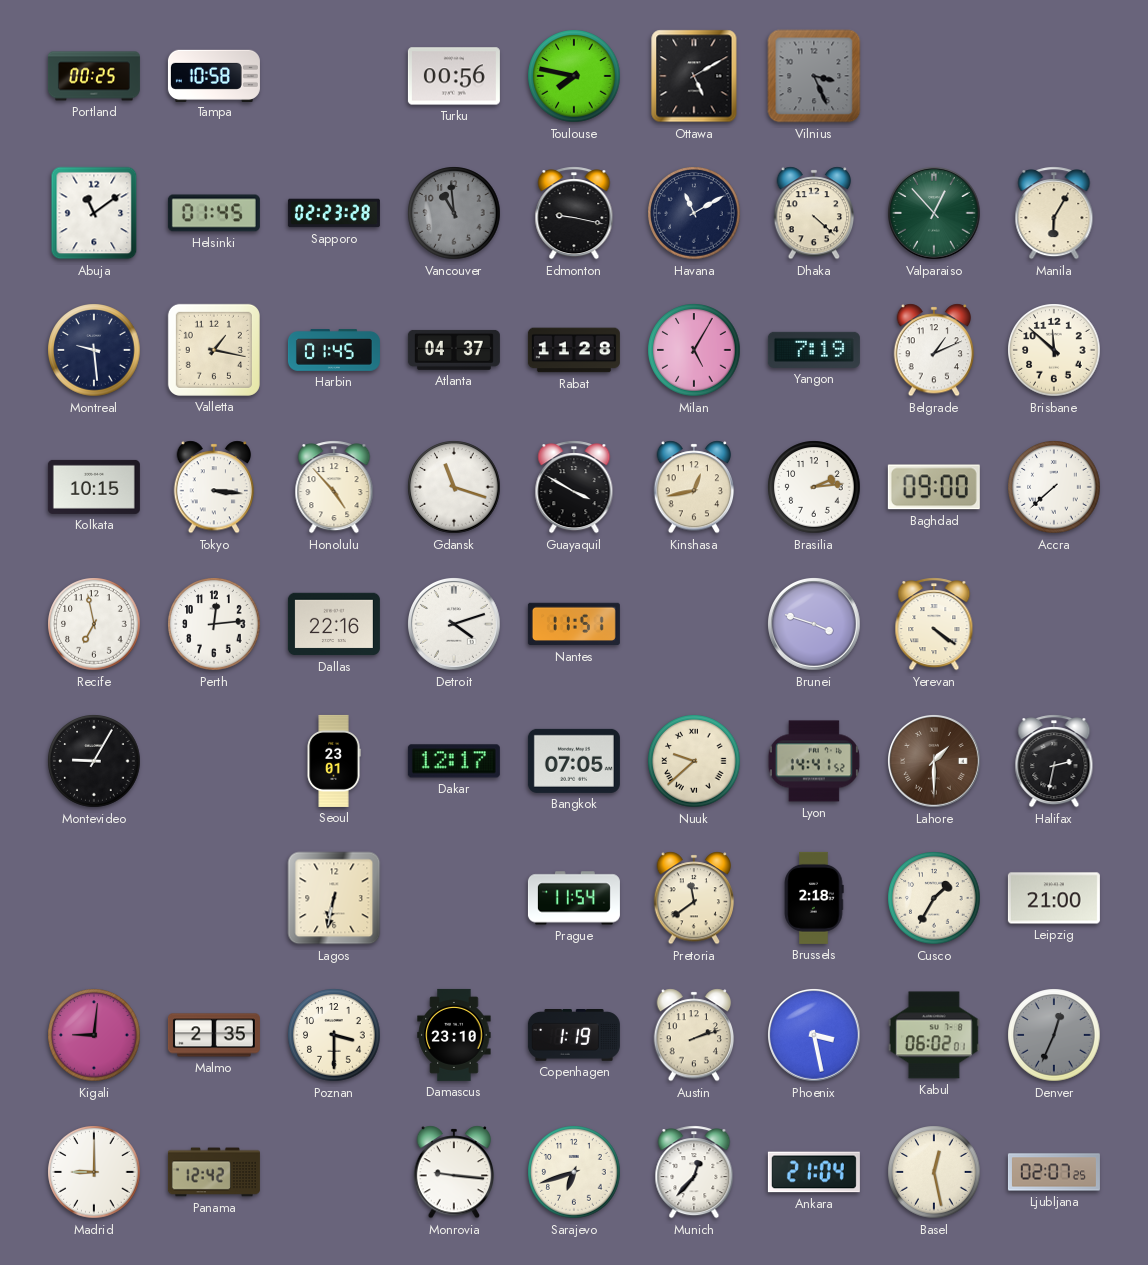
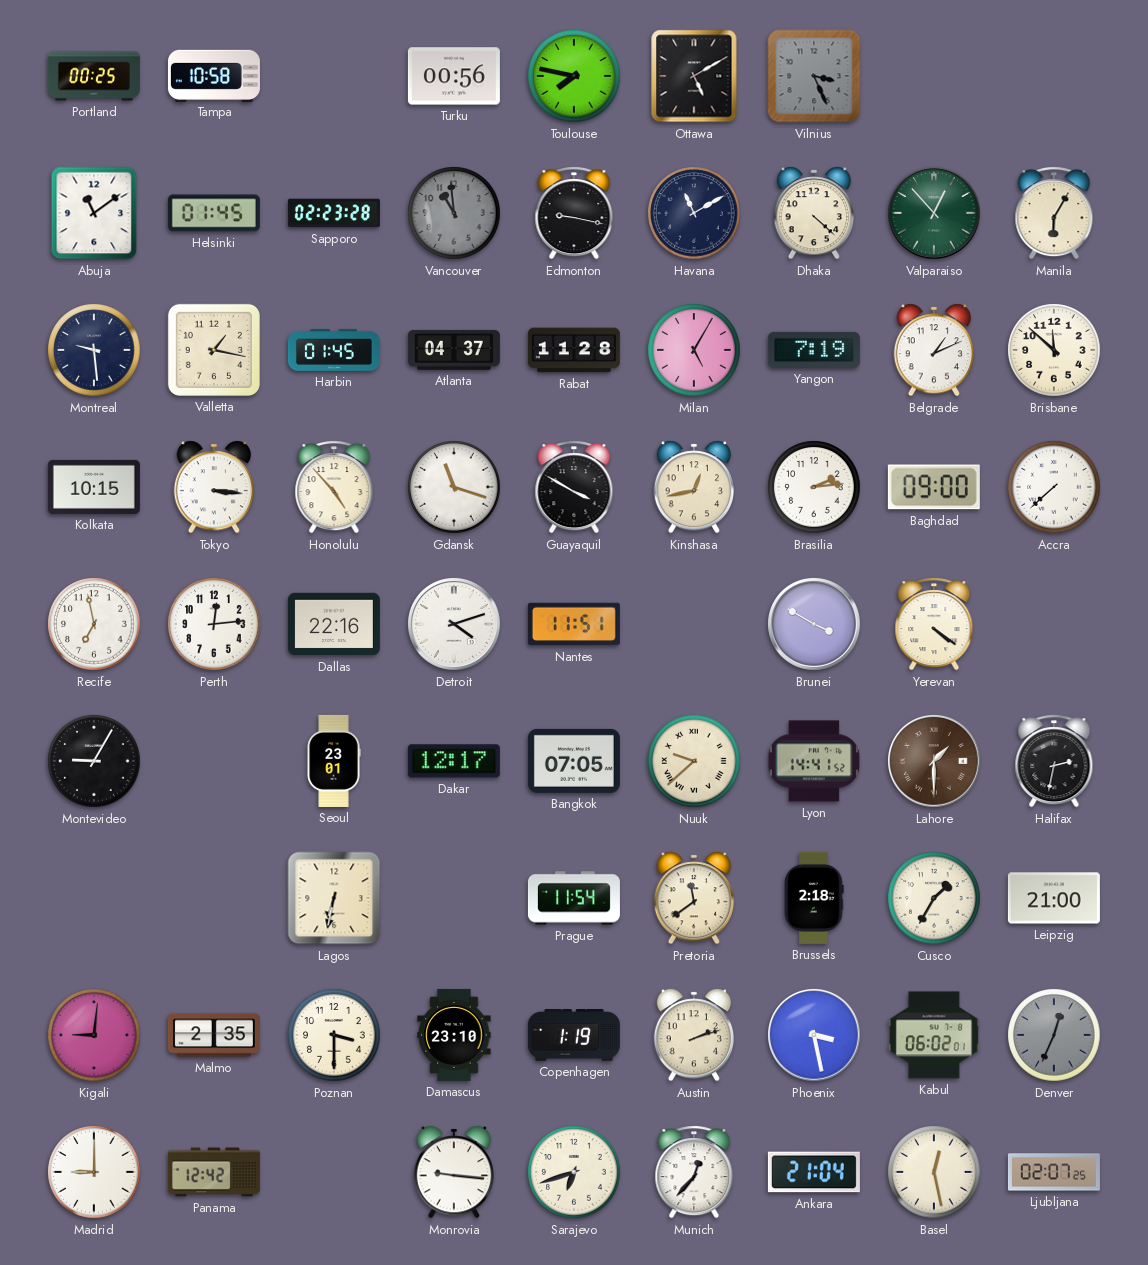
Brunei: 3:48 -> 3:50 (815, 625)
